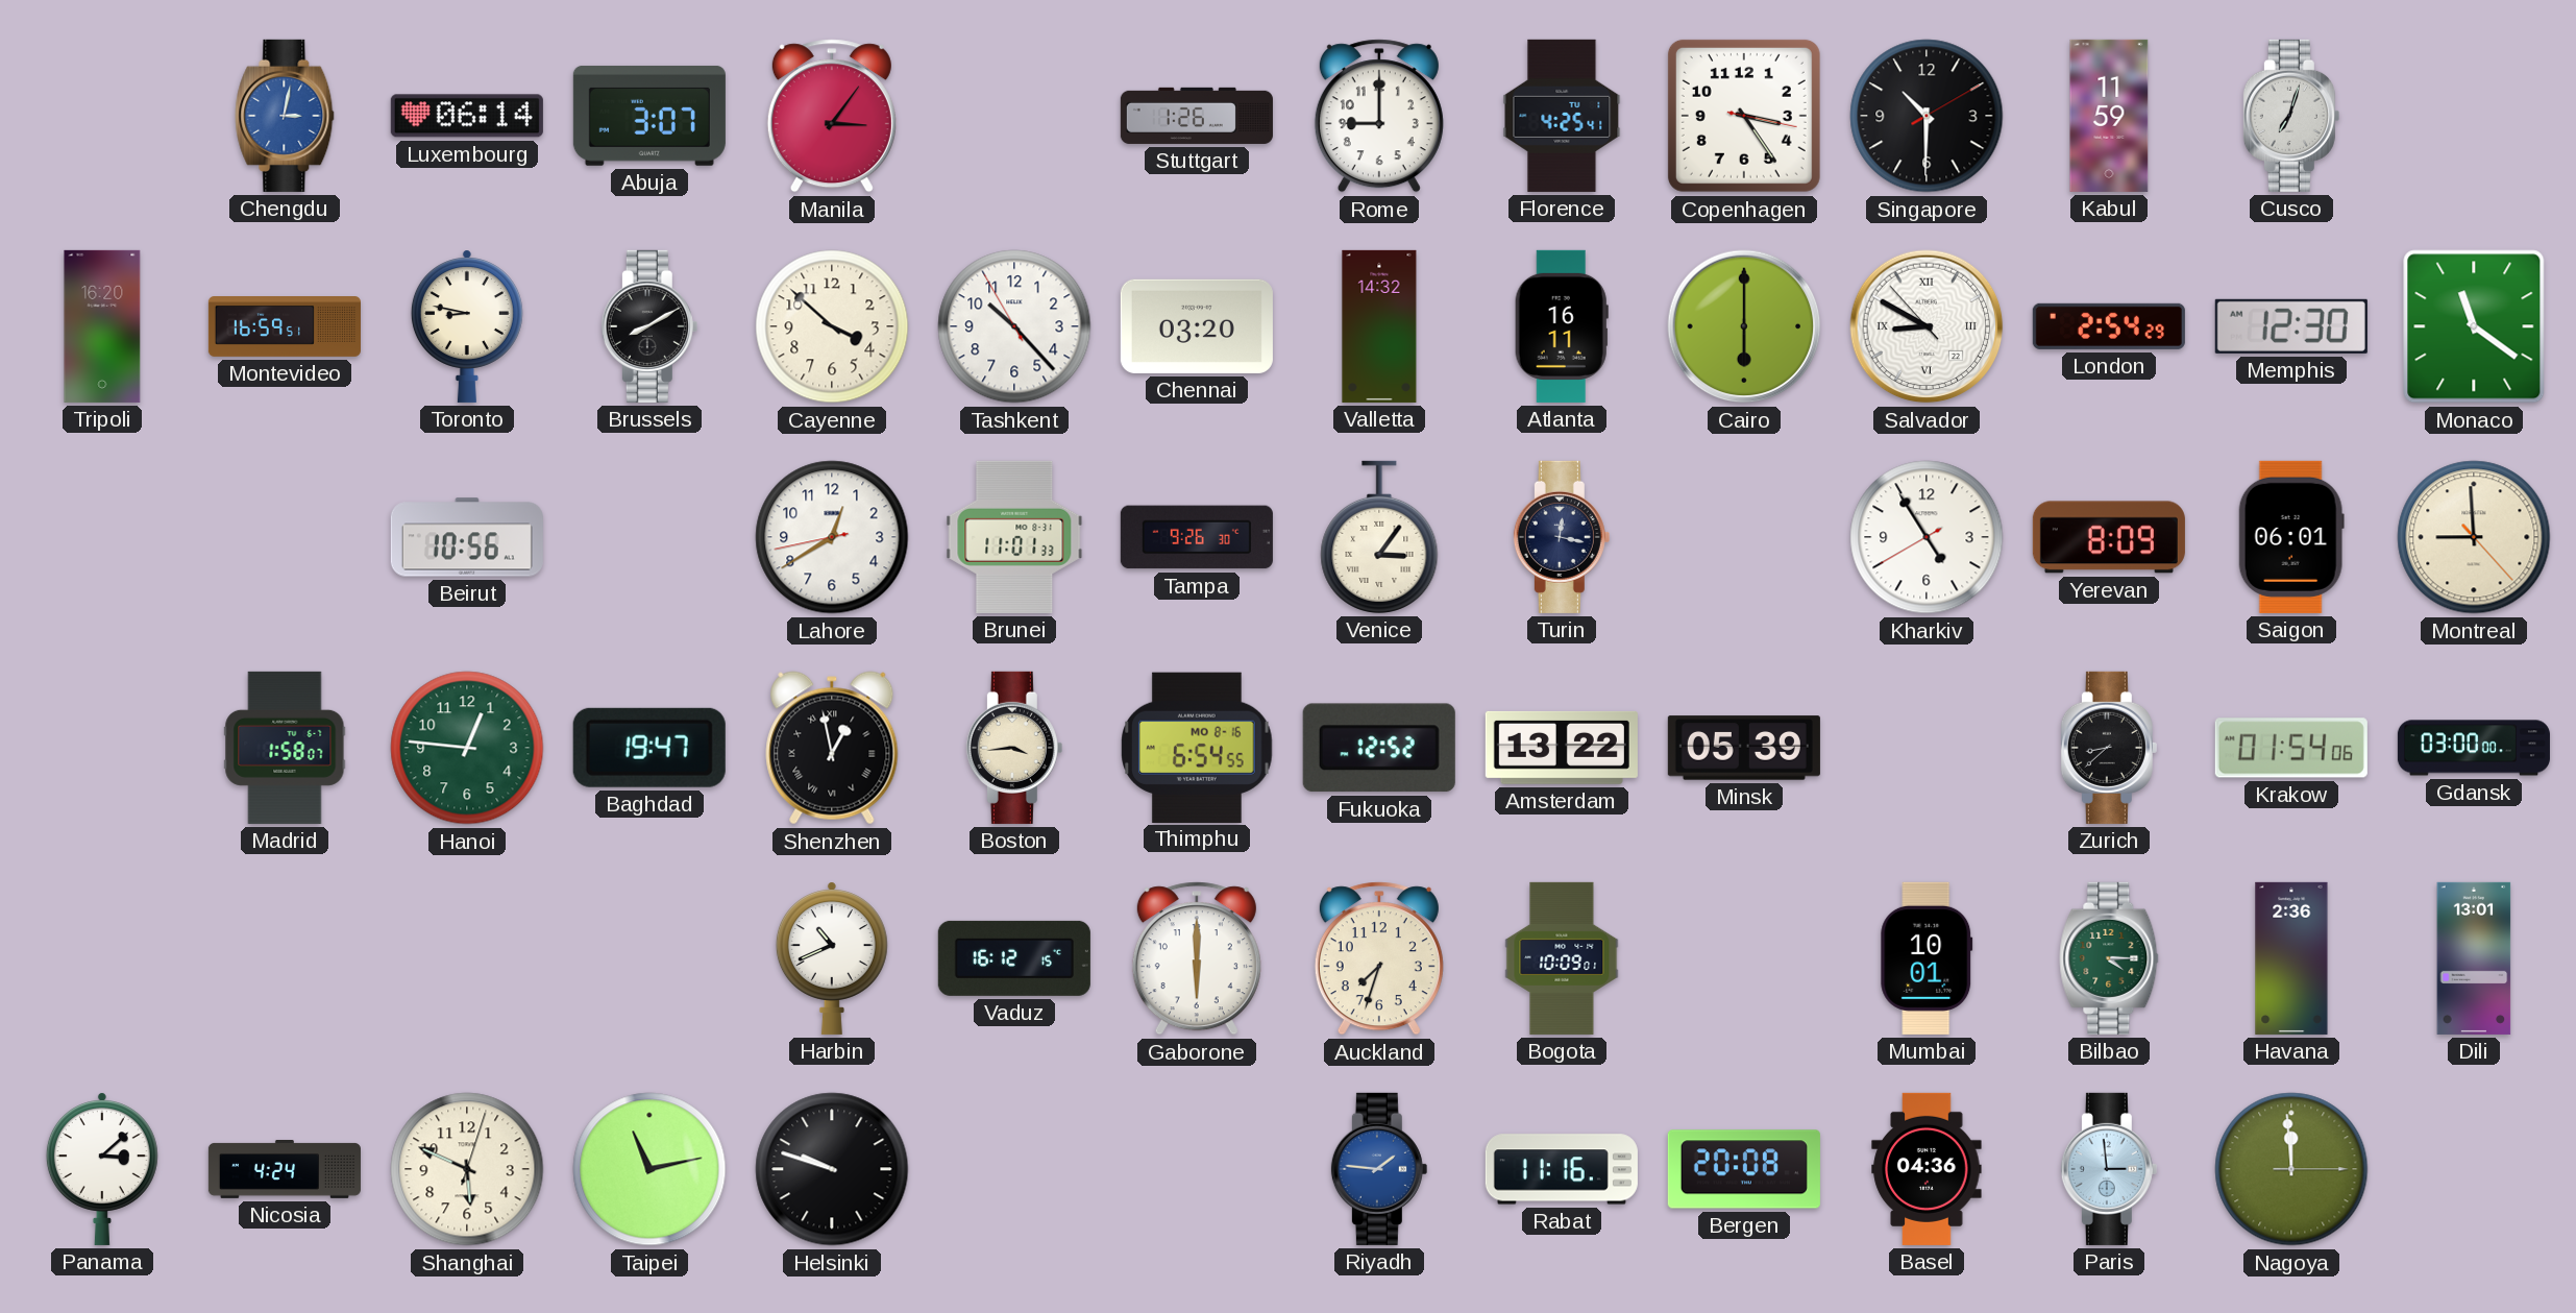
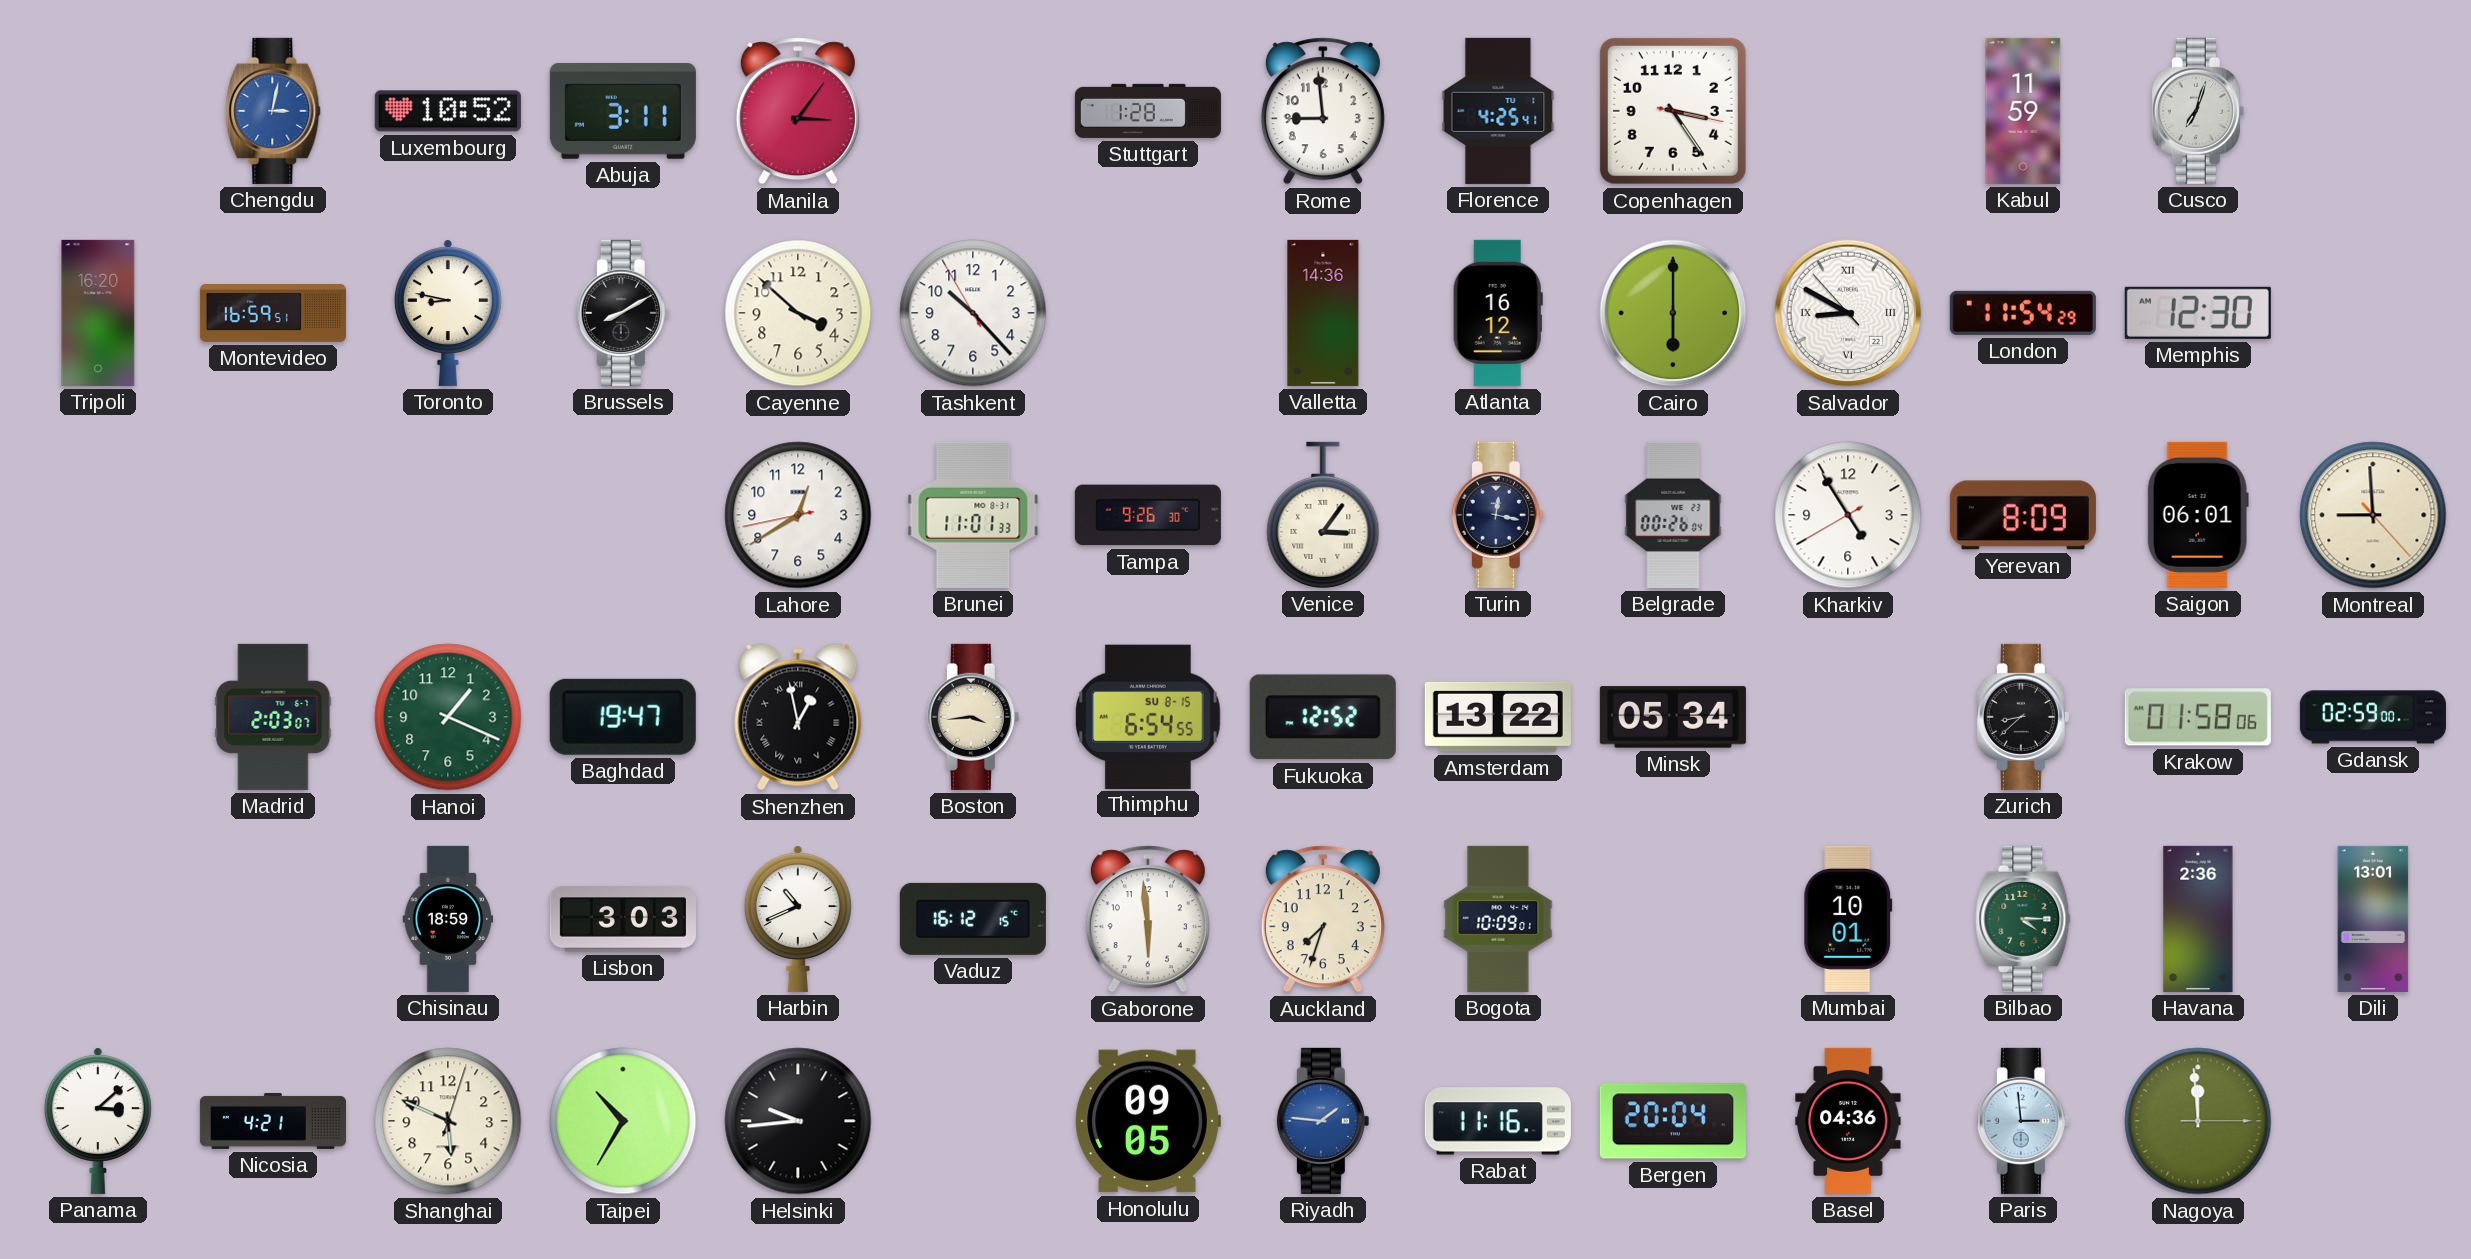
Luxembourg: 06:14 -> 10:52 (448, 111)
Abuja: 3:07 -> 3:11 (623, 111)
Stuttgart: 1:26 -> 1:28 (1148, 111)
Rome: 9:00 -> 8:59 (1323, 111)
Singapore: 10:30 -> none (1927, 116)
Chennai: 03:20 -> none (1197, 326)
Valletta: 14:32 -> 14:36 (1323, 313)
Atlanta: 16:11 -> 16:12 (1498, 313)
London: 2:54 -> 11:54 (2023, 313)
Monaco: 11:21 -> none (2474, 326)
Beirut: 10:56 -> none (467, 537)
Belgrade: none -> 00:26 (1673, 515)
Madrid: 1:58 -> 2:03 (273, 717)
Hanoi: 12:46 -> 1:19 (448, 717)
Thimphu date: MO 8-16 -> SU 8-15 (1148, 716)
Minsk: 05:39 -> 05:34 (1673, 717)
Krakow: 01:54 -> 01:58 (2198, 717)
Gdansk: 03:00 -> 02:59 (2373, 717)
Chisinau: none -> 18:59 (448, 919)
Lisbon: none -> 3:03 (623, 919)
Gaborone: 6:00 -> 5:59 (1148, 919)
Nicosia: 4:24 -> 4:21 (273, 1122)
Taipei: 11:13 -> 10:35 (623, 1121)
Helsinki: 9:48 -> 9:44 (798, 1121)
Honolulu: none -> 09:05 (1148, 1121)
Bergen: 20:08 -> 20:04 (1673, 1121)
